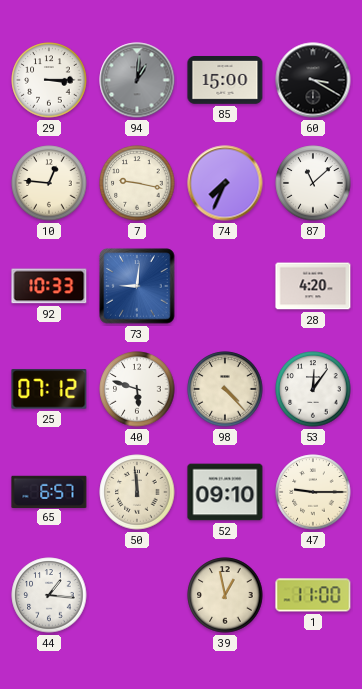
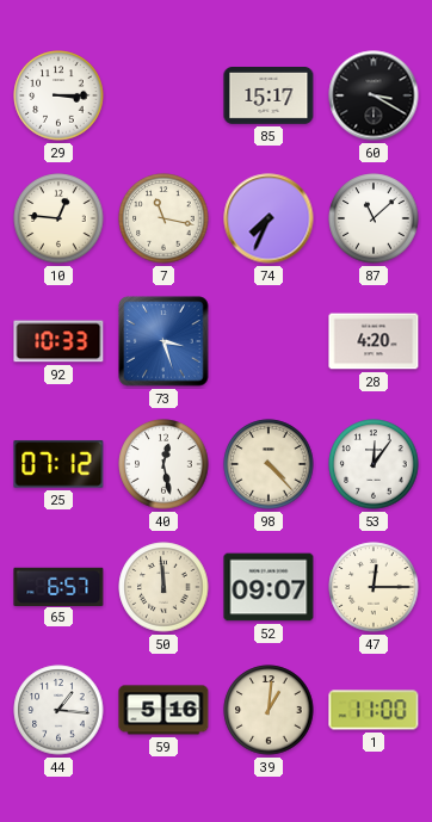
94: 1:01 -> none (137, 80)
85: 15:00 -> 15:17 (269, 97)
7: 9:17 -> 11:17 (163, 218)
73: 9:01 -> 3:27 (163, 341)
40: 5:48 -> 12:28 (163, 464)
52: 09:10 -> 09:07 (269, 587)
47: 9:15 -> 12:15 (374, 587)
59: none -> 5:16 (163, 710)
39: 12:58 -> 1:01 (269, 710)
